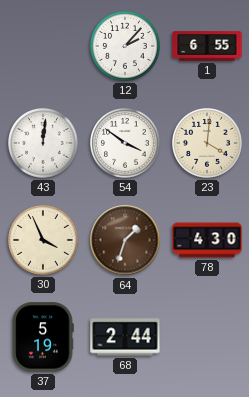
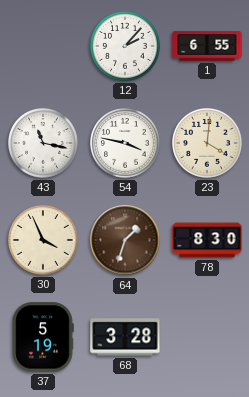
43: 12:01 -> 11:17 (43, 143)
54: 3:51 -> 3:47 (125, 143)
78: 4:30 -> 8:30 (207, 240)
68: 2:44 -> 3:28 (125, 337)
